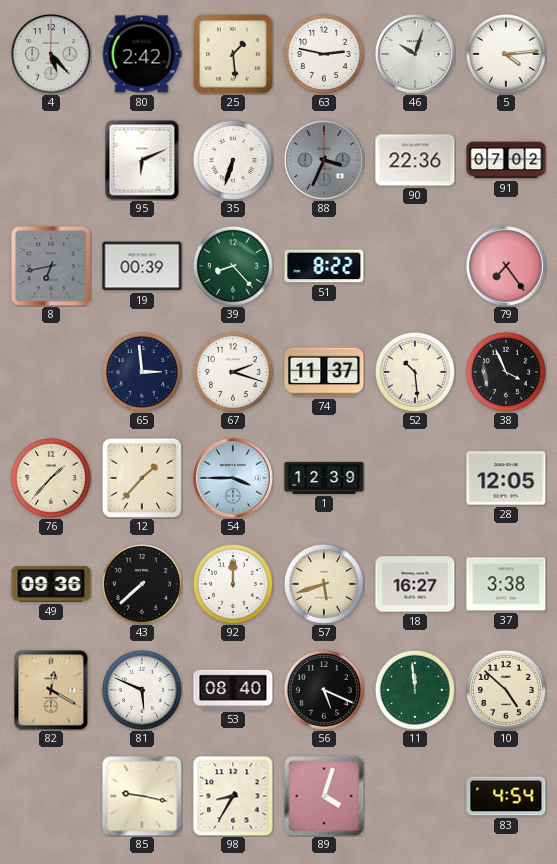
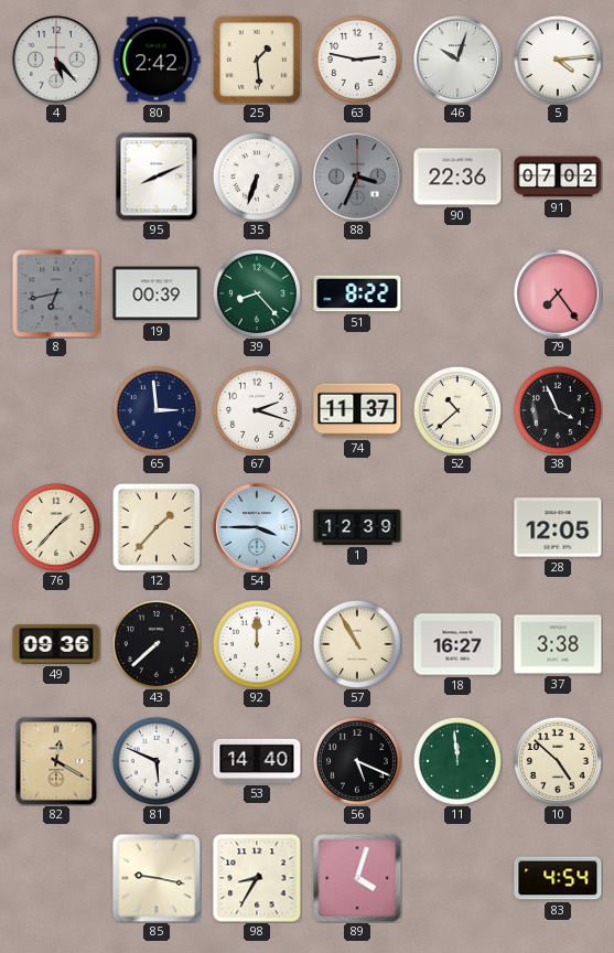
95: 6:11 -> 8:11 (157, 176)
52: 10:29 -> 10:38 (457, 410)
57: 5:42 -> 10:55 (357, 644)
53: 08:40 -> 14:40 (257, 761)
